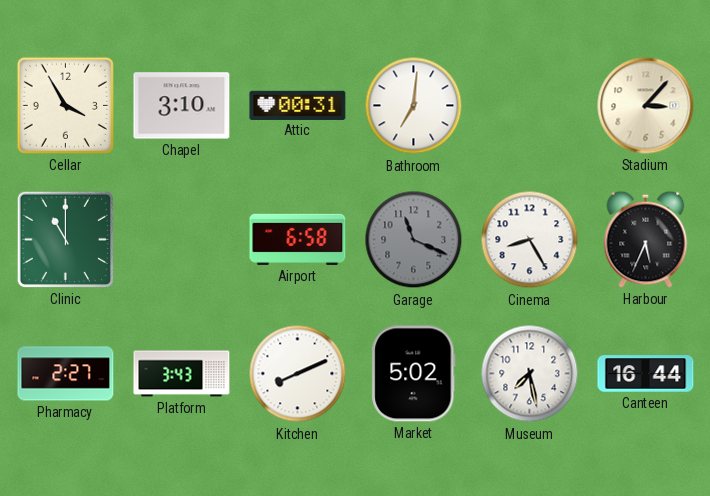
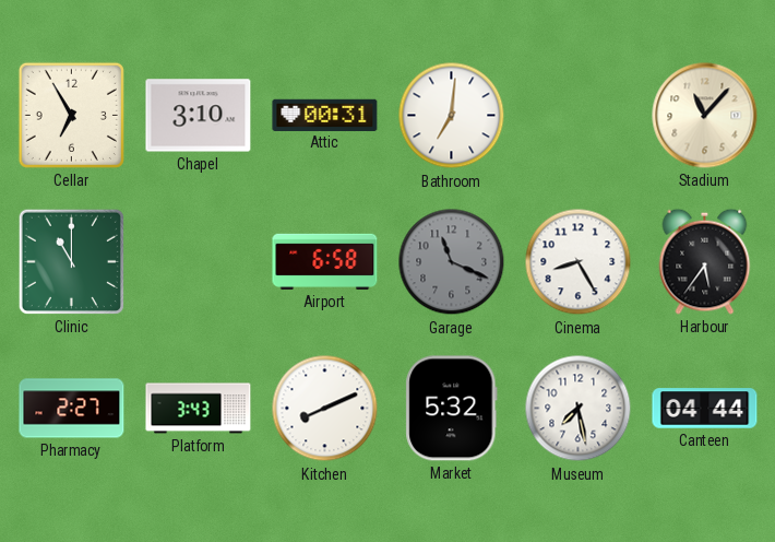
Cellar: 3:55 -> 6:55 (71, 115)
Stadium: 3:07 -> 11:07 (705, 116)
Harbour: 5:34 -> 5:36 (705, 261)
Market: 5:02 -> 5:32 (452, 409)
Canteen: 16:44 -> 04:44 (705, 409)
